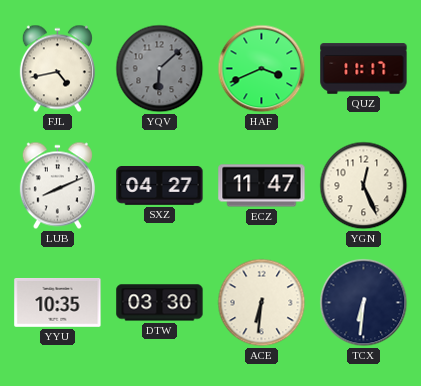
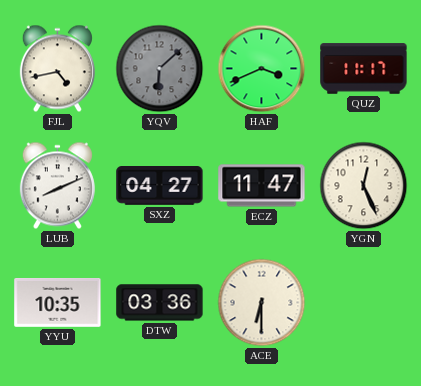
DTW: 03:30 -> 03:36 (160, 303)
ACE: 6:31 -> 6:30 (262, 303)
TCX: 6:31 -> none (364, 303)
